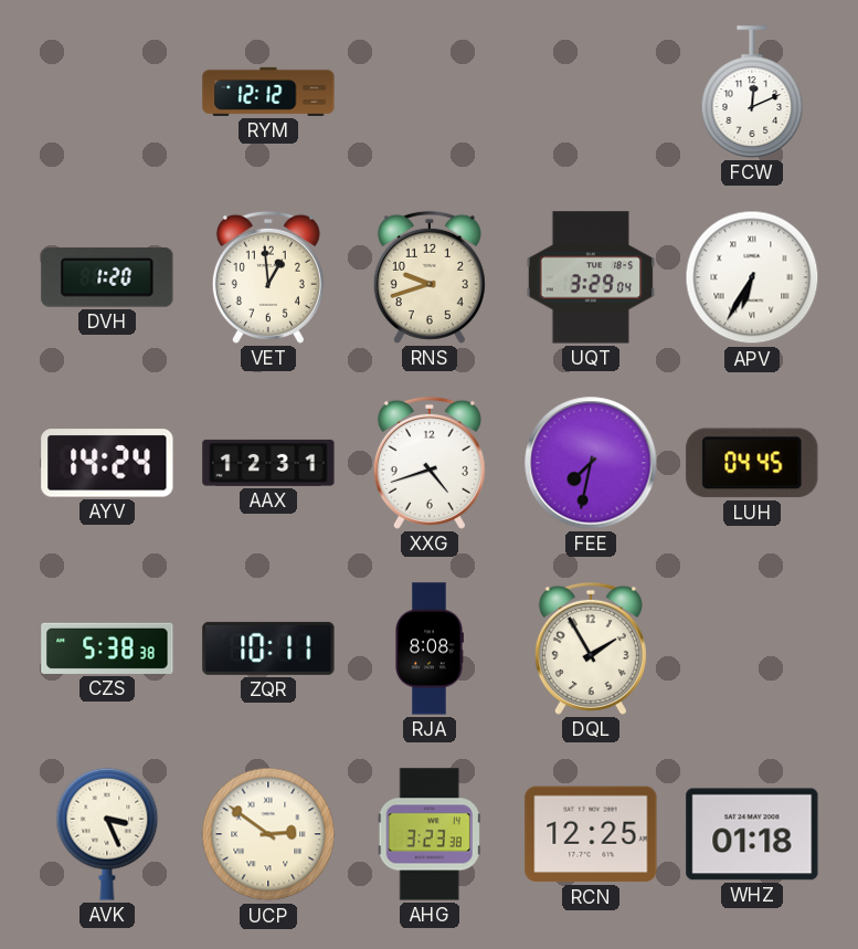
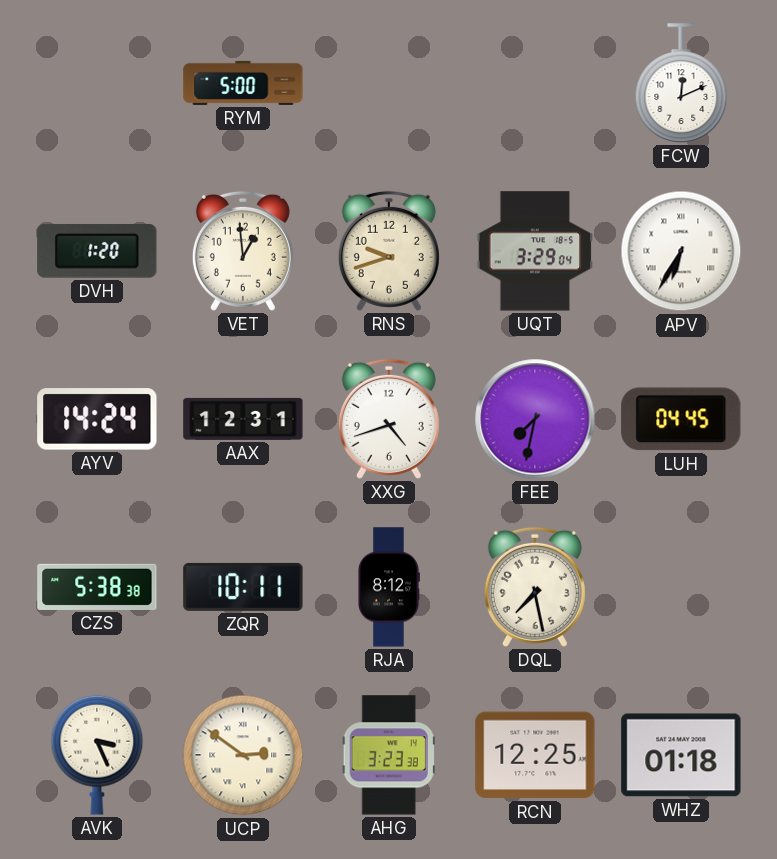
RYM: 12:12 -> 5:00 (243, 83)
RJA: 8:08 -> 8:12 (389, 587)
DQL: 1:55 -> 7:28 (535, 587)
